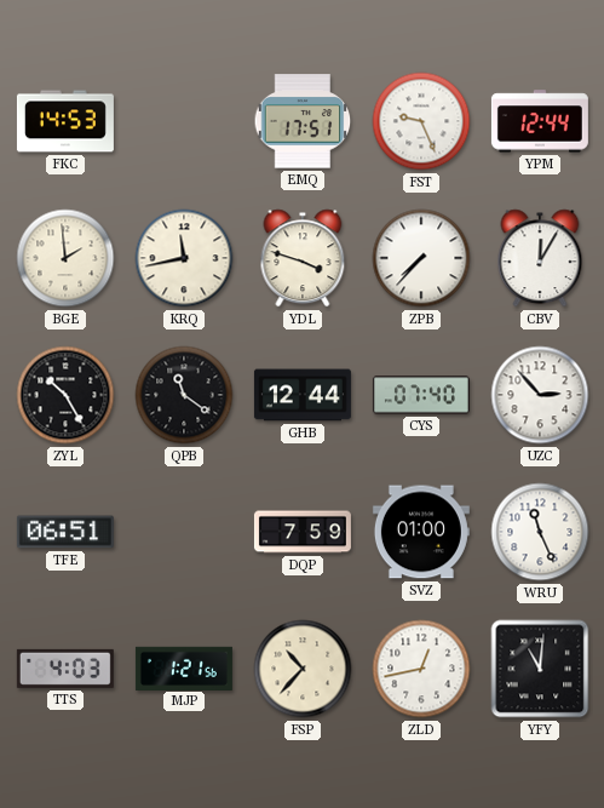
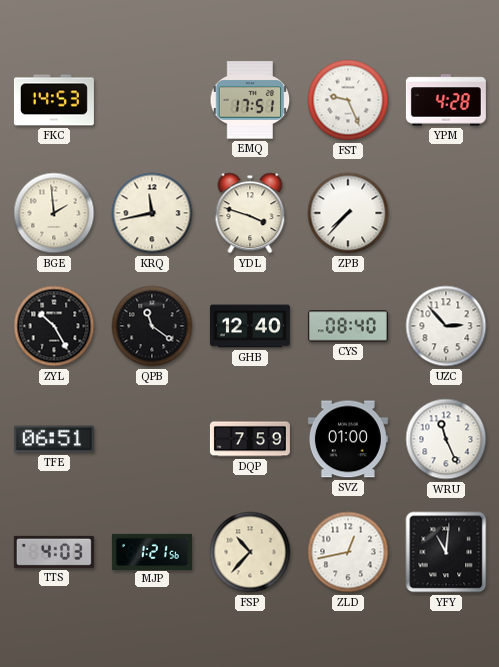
YPM: 12:44 -> 4:28 (446, 100)
CBV: 12:05 -> none (540, 258)
GHB: 12:44 -> 12:40 (250, 326)
CYS: 07:40 -> 08:40 (348, 326)
